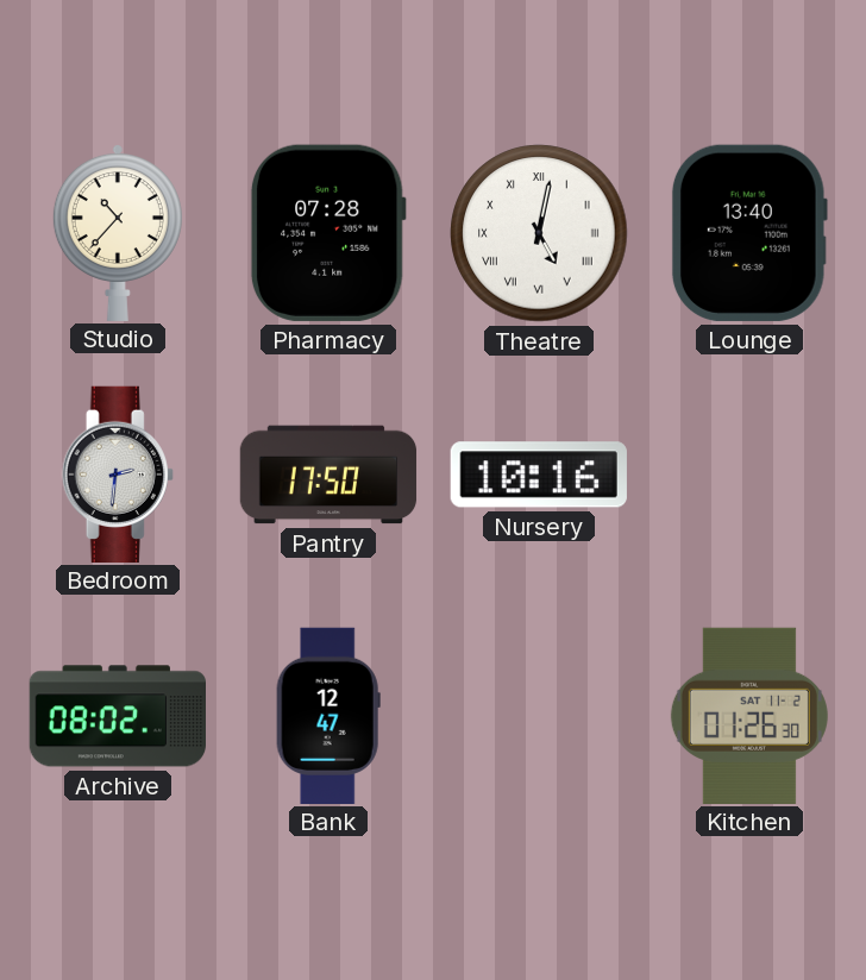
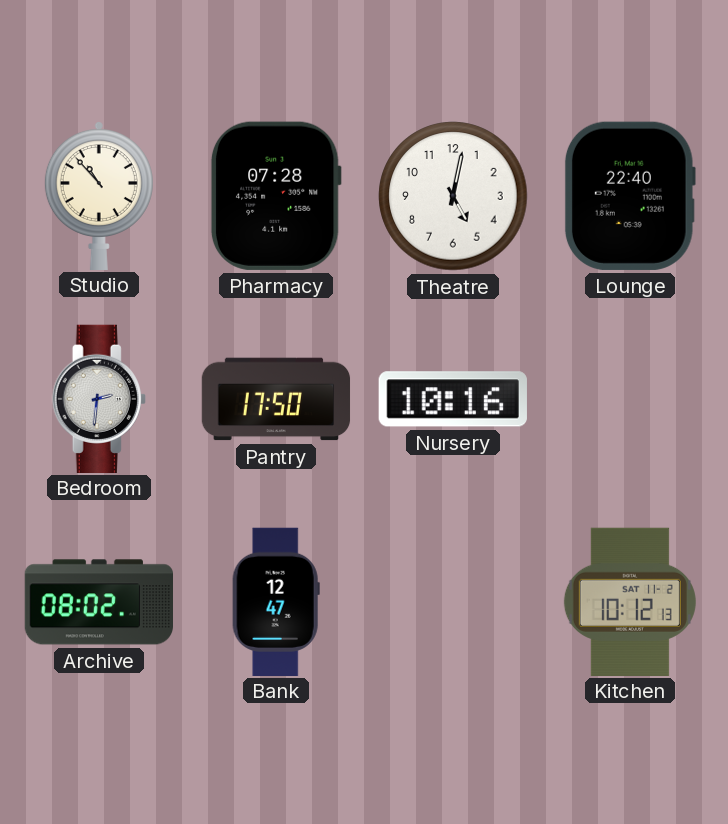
Studio: 10:37 -> 10:53 (99, 195)
Theatre numerals: Roman -> Arabic (453, 196)
Lounge: 13:40 -> 22:40 (630, 196)
Kitchen: 01:26 -> 10:12 (630, 601)
